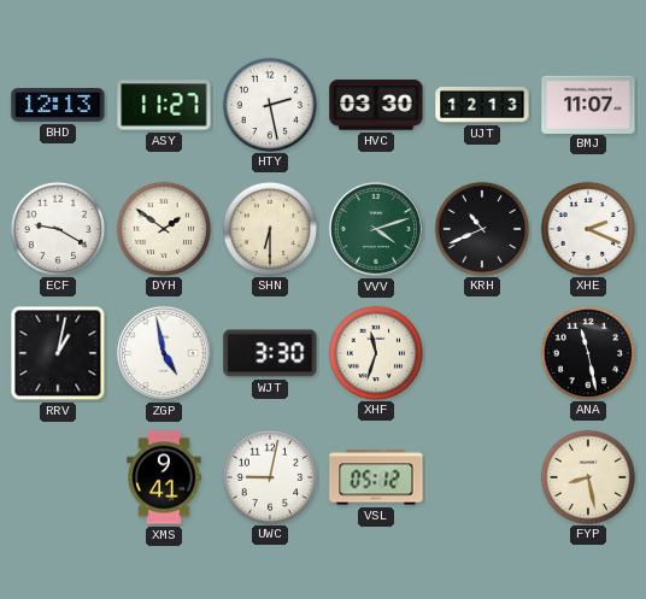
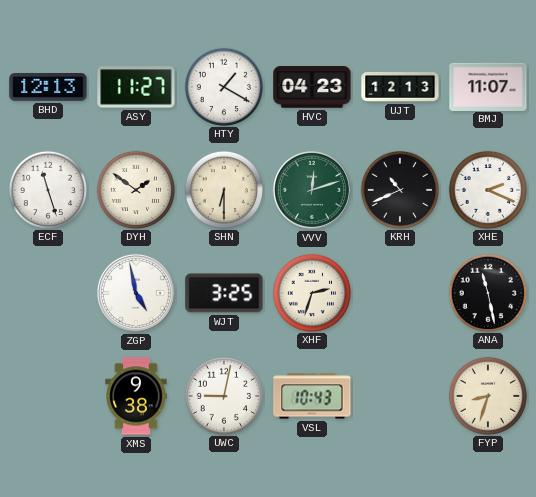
HTY: 2:28 -> 1:20 (223, 86)
HVC: 03:30 -> 04:23 (312, 87)
ECF: 9:20 -> 11:27 (47, 189)
VVV: 4:12 -> 12:12 (312, 190)
RRV: 1:02 -> none (58, 353)
WJT: 3:30 -> 3:25 (224, 293)
XHF: 11:33 -> 2:33 (311, 292)
XMS: 9:41 -> 9:38 (136, 396)
VSL: 05:12 -> 10:43 (312, 396)
FYP: 8:28 -> 8:33 (487, 395)
